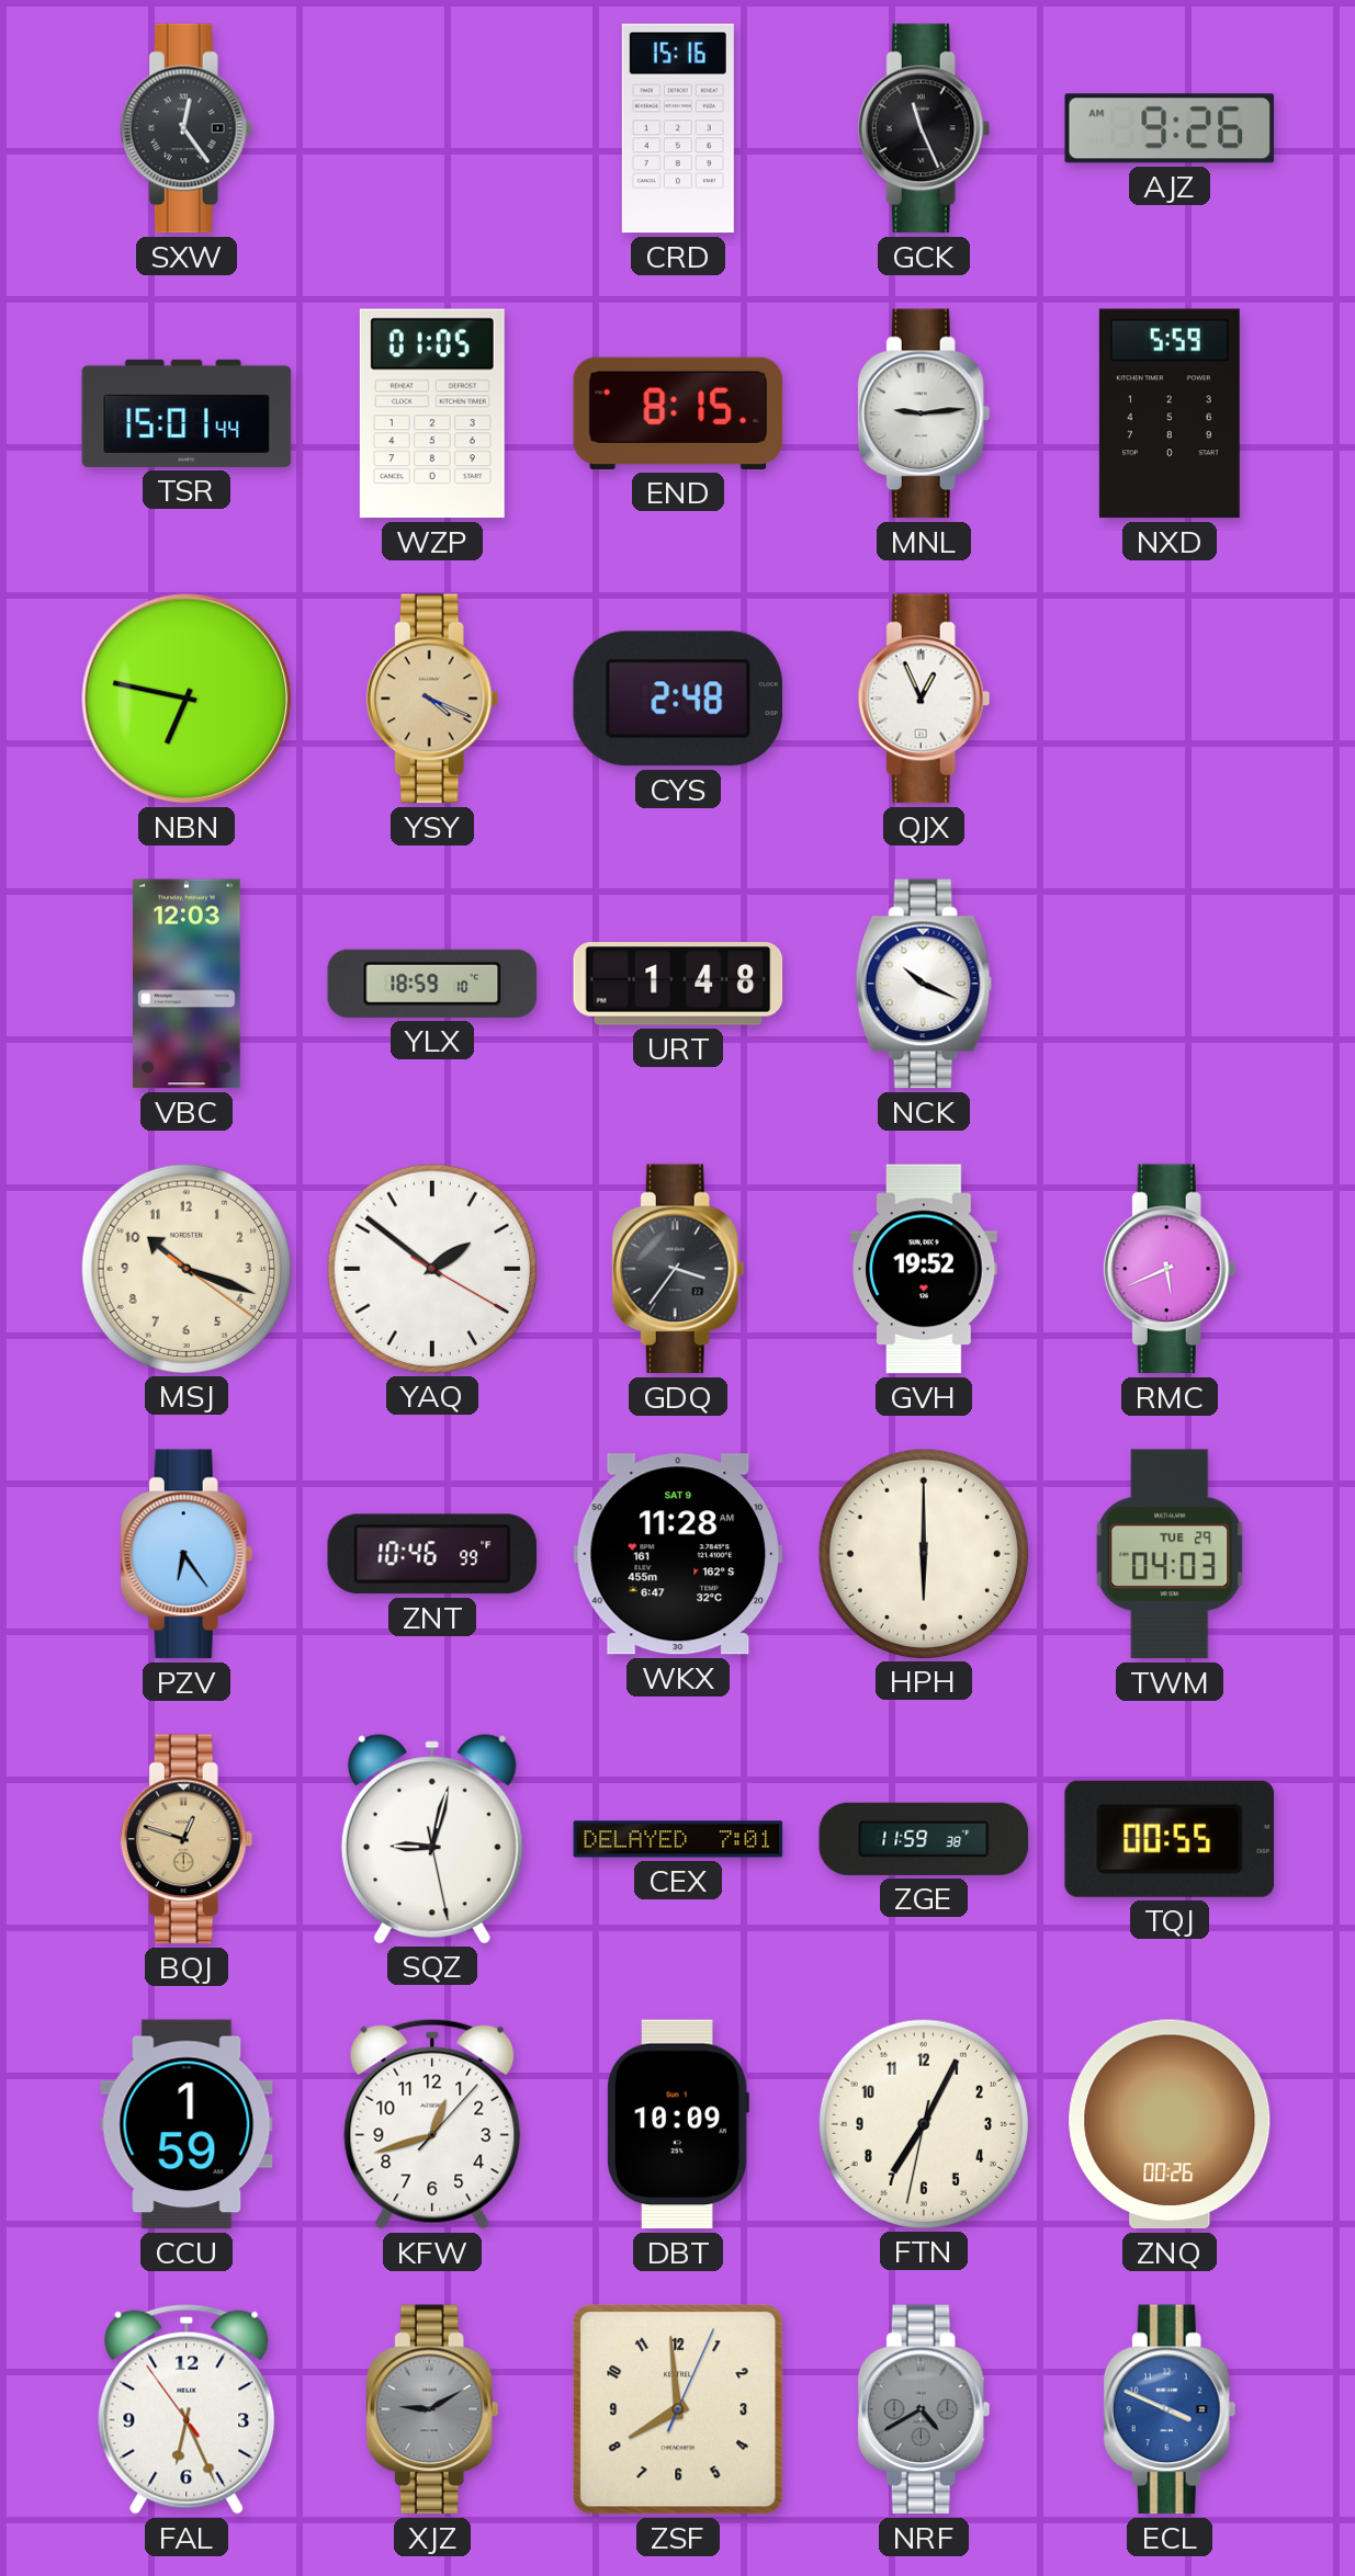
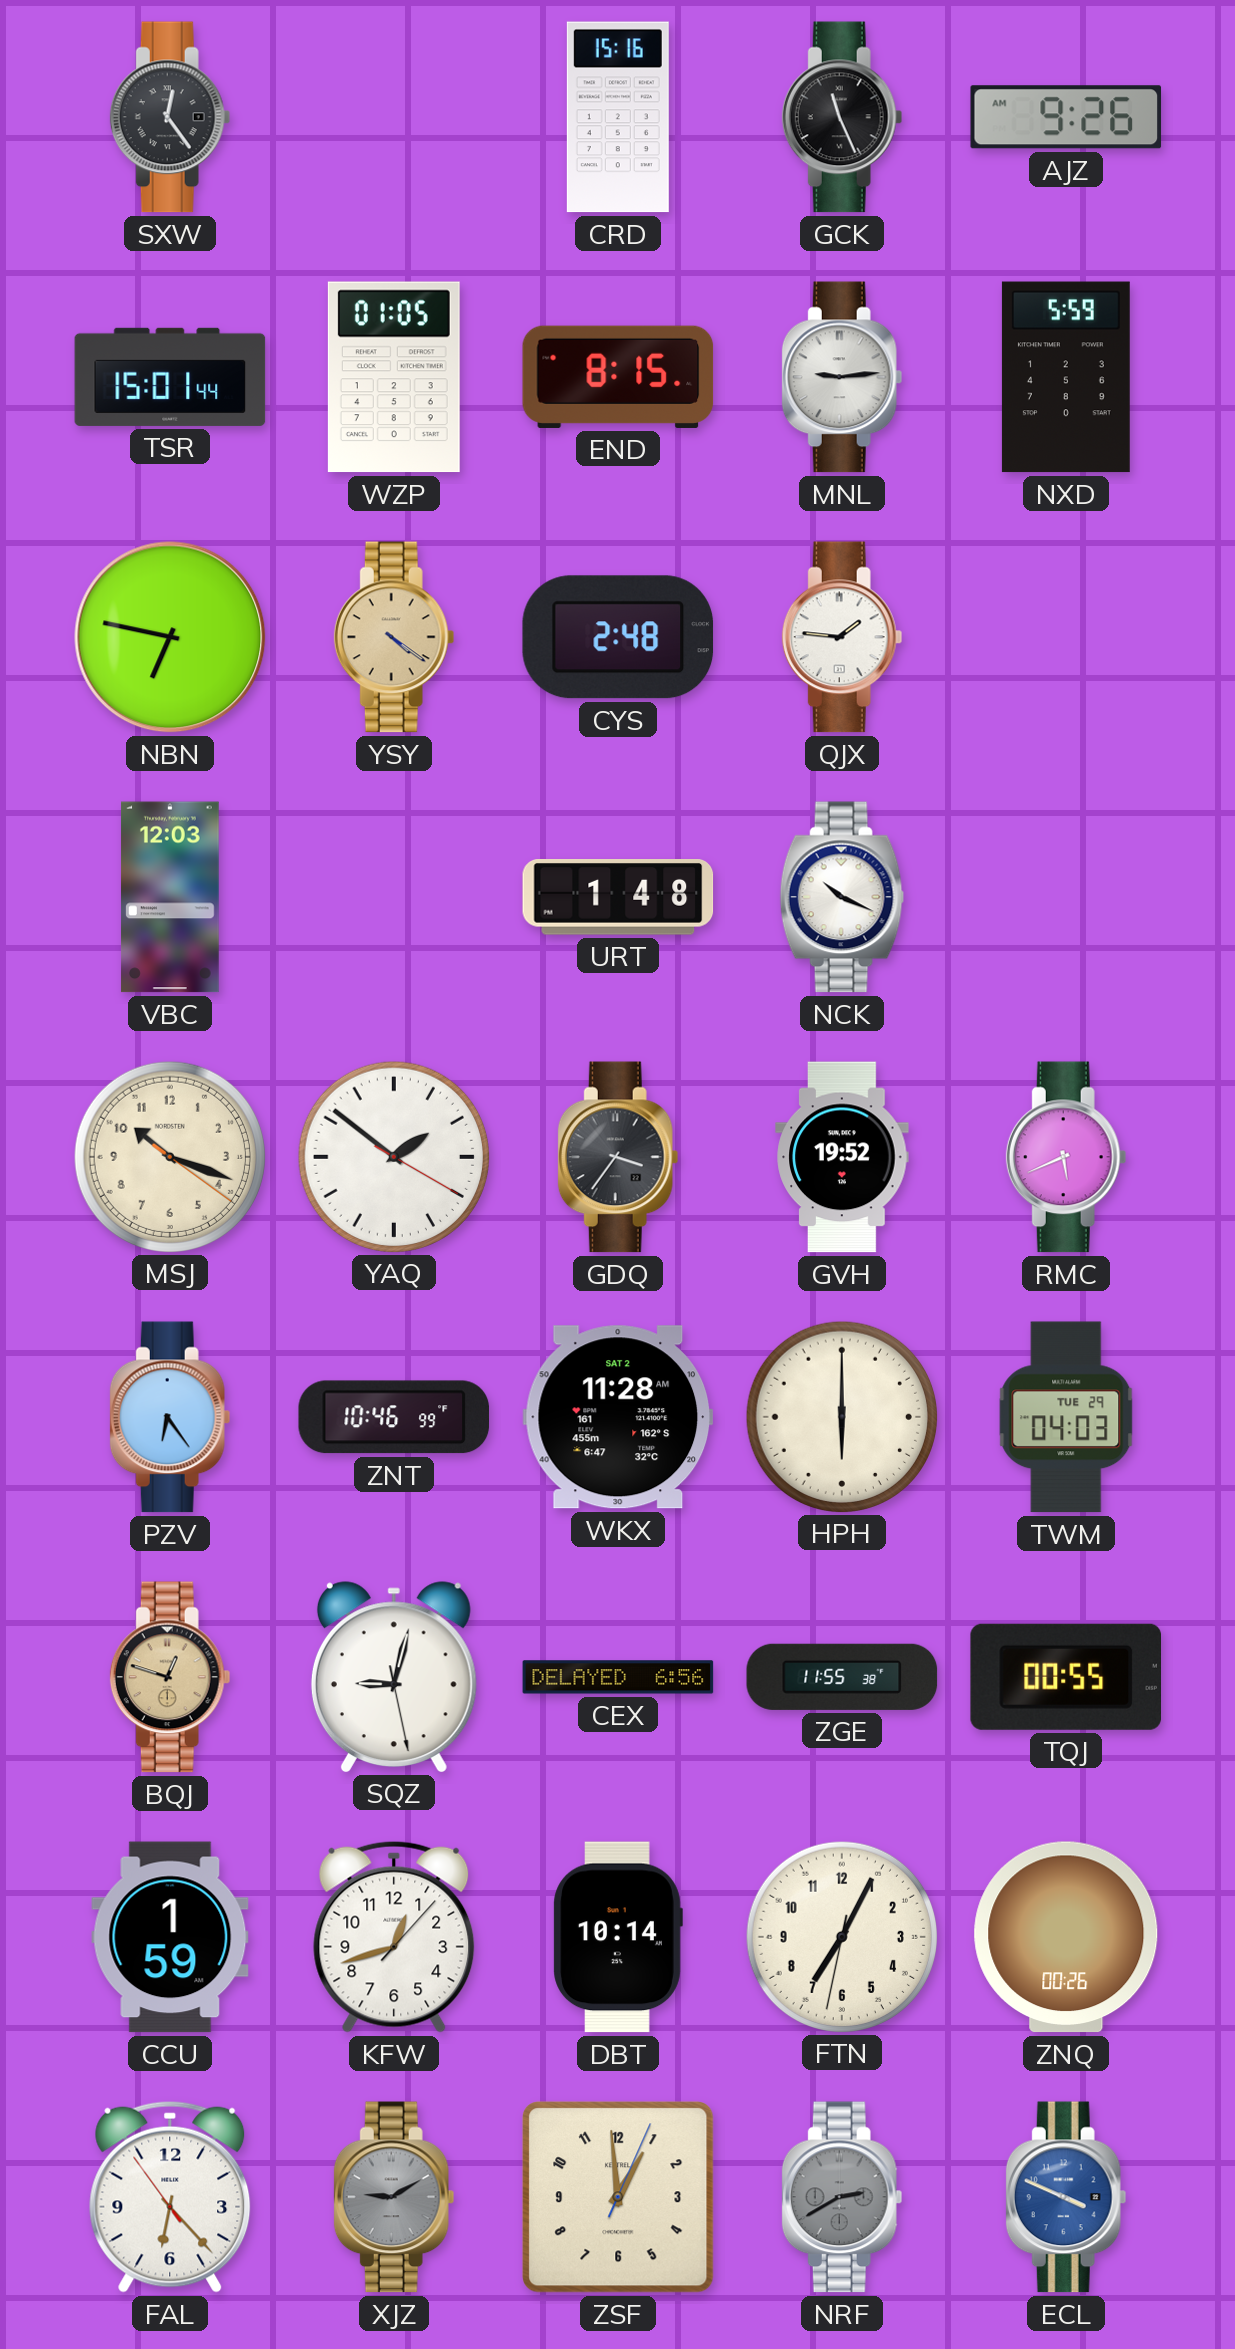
YSY: 4:19 -> 4:21 (394, 637)
QJX: 12:56 -> 1:46 (842, 637)
YLX: 18:59 -> none (432, 984)
WKX date: SAT 9 -> SAT 2 (618, 1417)
CEX: 7:01 -> 6:56 (618, 1677)
ZGE: 11:59 -> 11:55 (842, 1677)
DBT: 10:09 -> 10:14 (618, 1937)
FAL: 6:25 -> 6:22 (170, 2197)
ZSF: 7:59 -> 12:59 (618, 2197)
NRF: 4:40 -> 2:40 (842, 2197)
